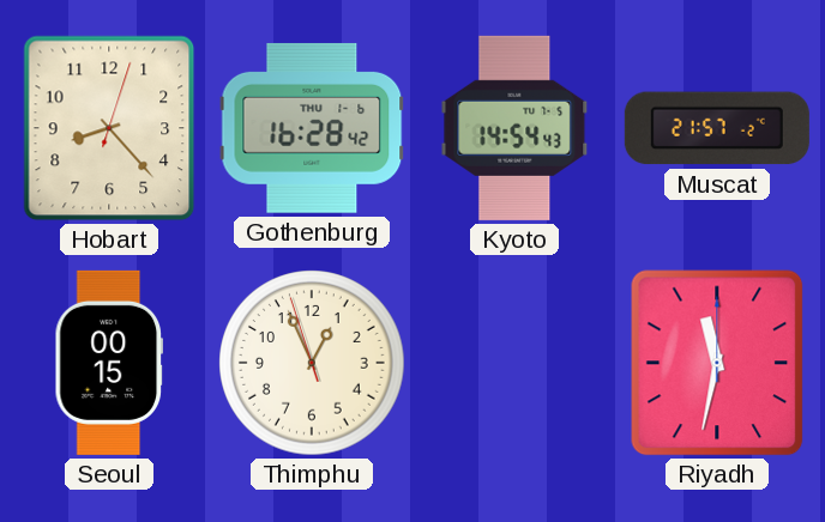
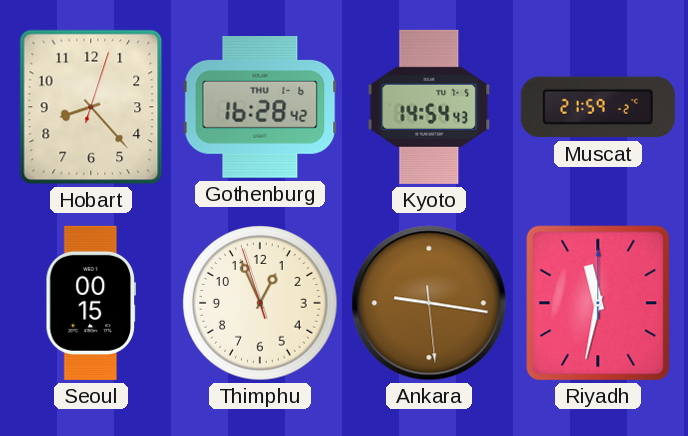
Muscat: 21:57 -> 21:59 (598, 107)
Ankara: none -> 9:16 (429, 303)
